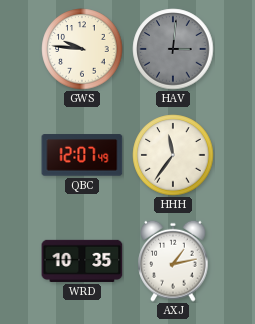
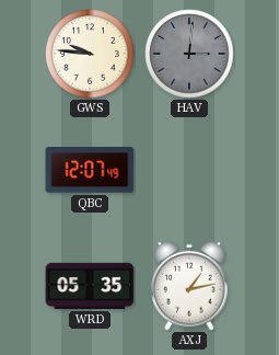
HHH: 11:36 -> none (173, 155)
WRD: 10:35 -> 05:35 (90, 286)
